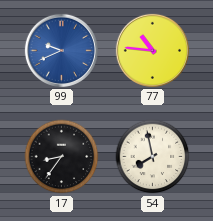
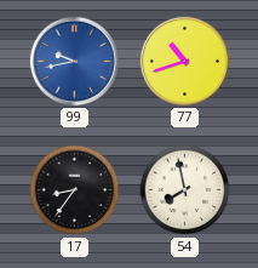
99: 9:41 -> 9:43 (74, 61)
77: 10:46 -> 10:42 (184, 61)
